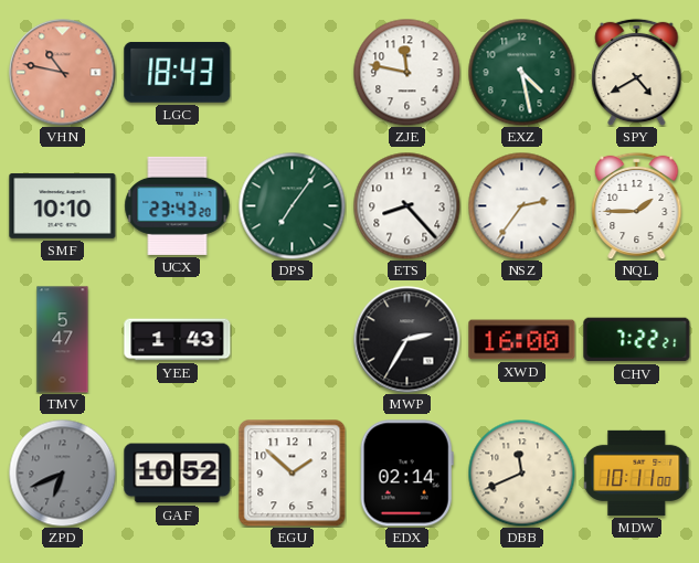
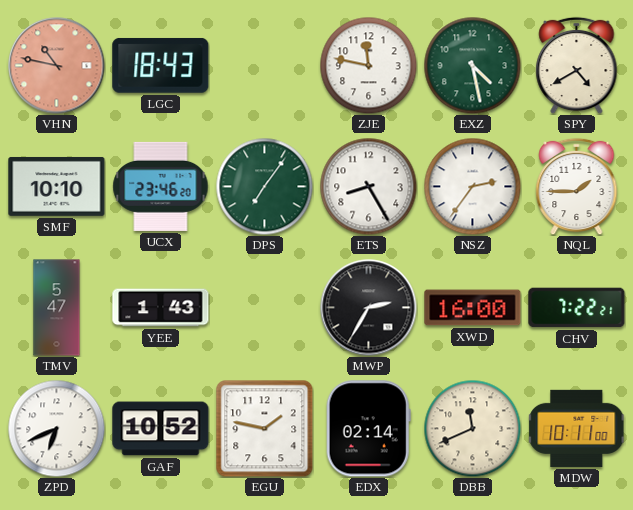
UCX: 23:43 -> 23:46 (161, 186)
ETS: 8:23 -> 8:25 (368, 186)
ZPD dial: grey -> white (56, 428)
EGU: 1:52 -> 1:47 (265, 429)
